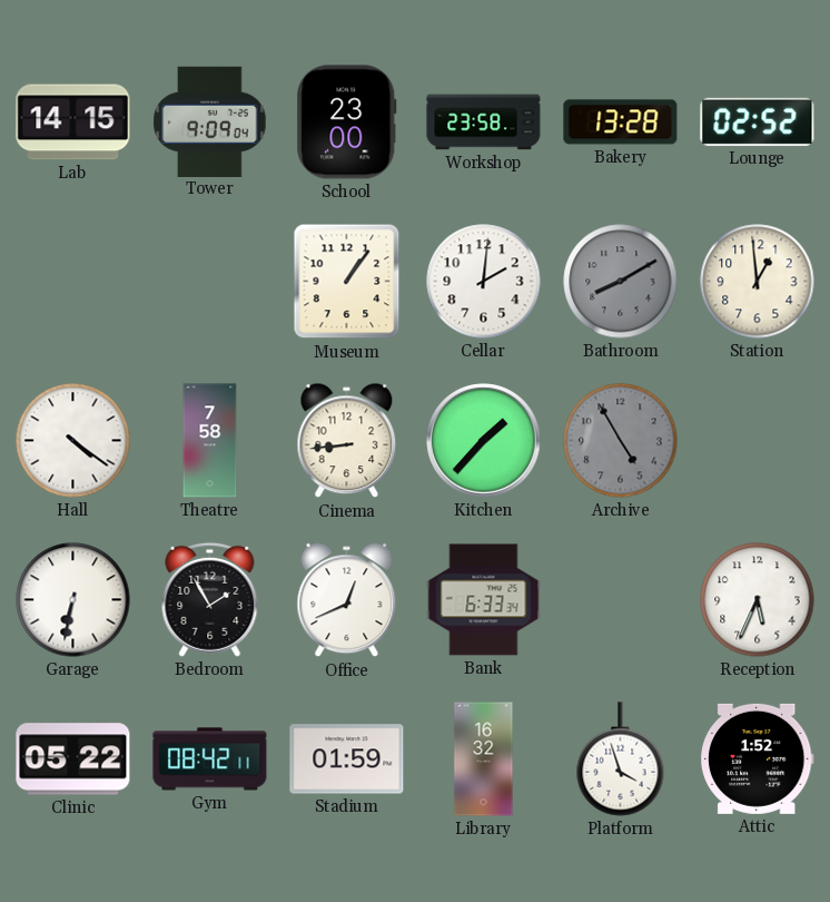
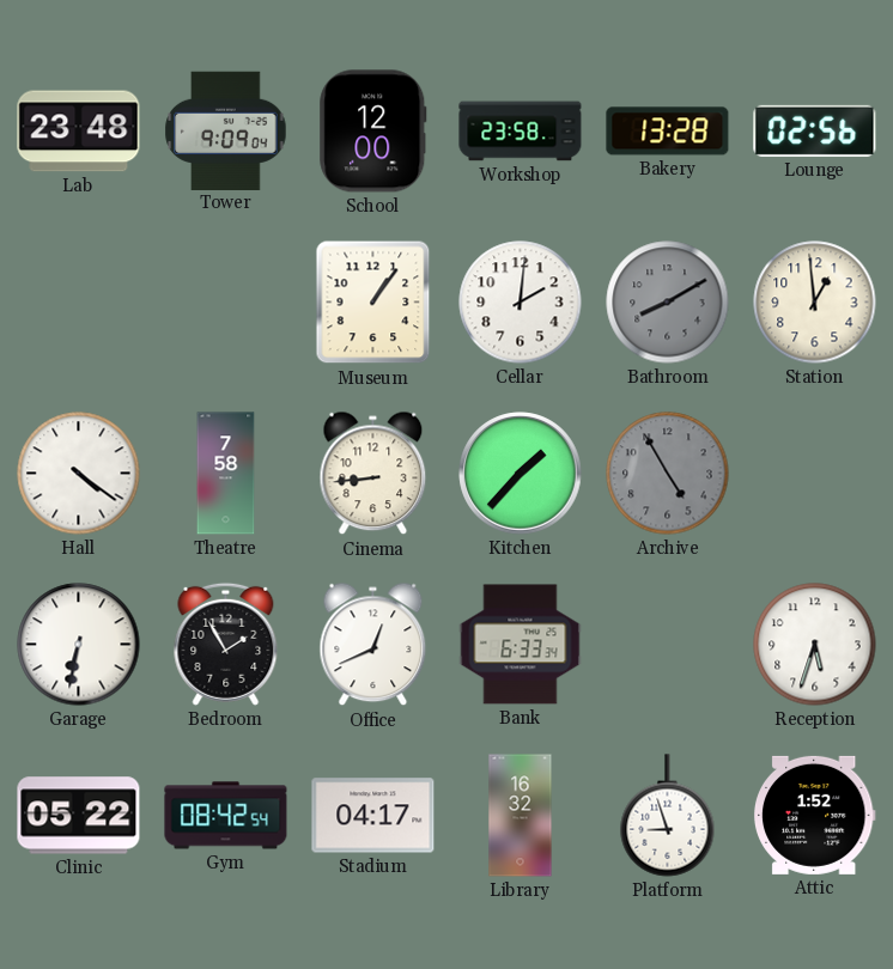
Lab: 14:15 -> 23:48 (79, 132)
School: 23:00 -> 12:00 (373, 132)
Lounge: 02:52 -> 02:56 (815, 130)
Reception: 5:34 -> 5:33 (815, 645)
Gym: 08:42:11 -> 08:42:54 (226, 816)
Stadium: 01:59 -> 04:17 (373, 816)
Platform: 3:57 -> 8:57 (668, 816)
